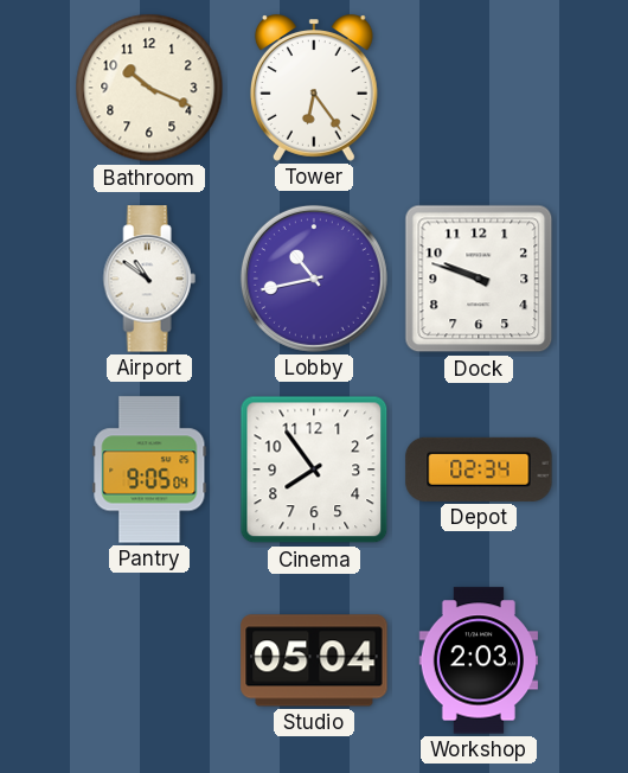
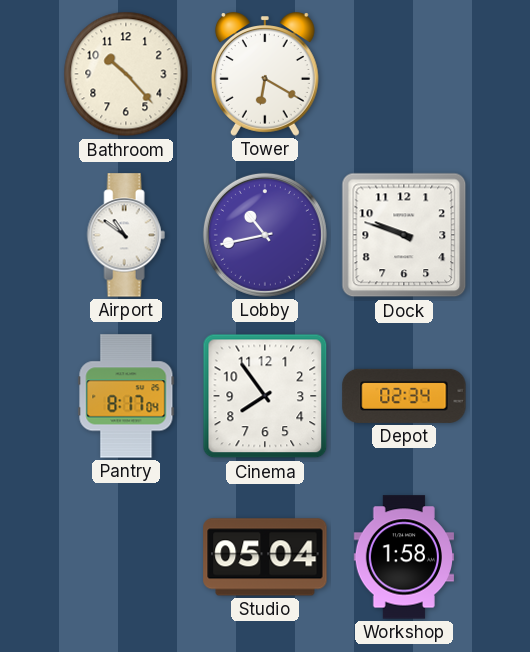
Bathroom: 10:19 -> 10:23 (126, 74)
Tower: 6:24 -> 6:20 (265, 74)
Pantry: 9:05 -> 8:17 (126, 396)
Workshop: 2:03 -> 1:58 (403, 557)
